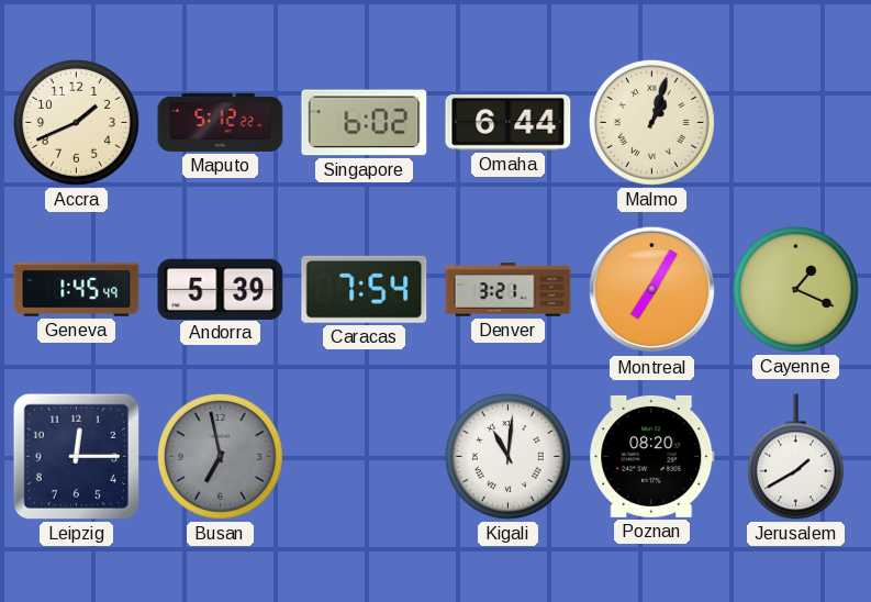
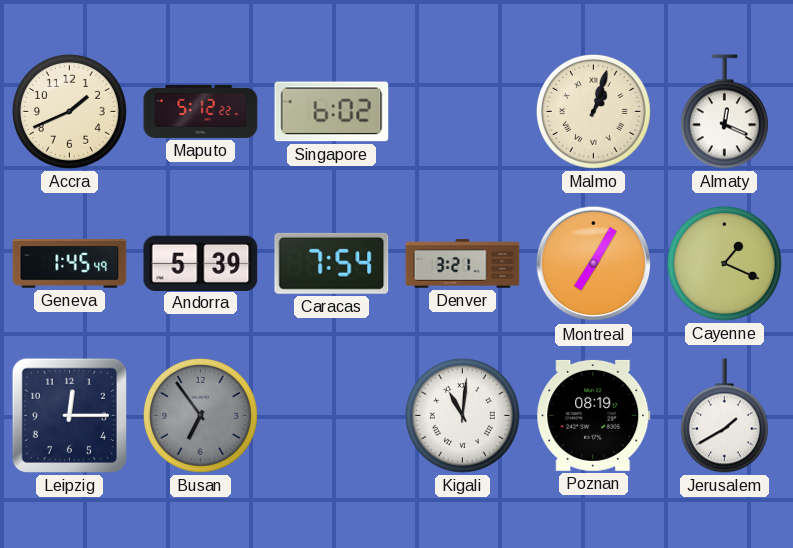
Omaha: 6:44 -> none (509, 123)
Almaty: none -> 12:19 (724, 112)
Busan: 6:58 -> 6:54 (200, 415)
Poznan: 08:20 -> 08:19 (594, 415)
